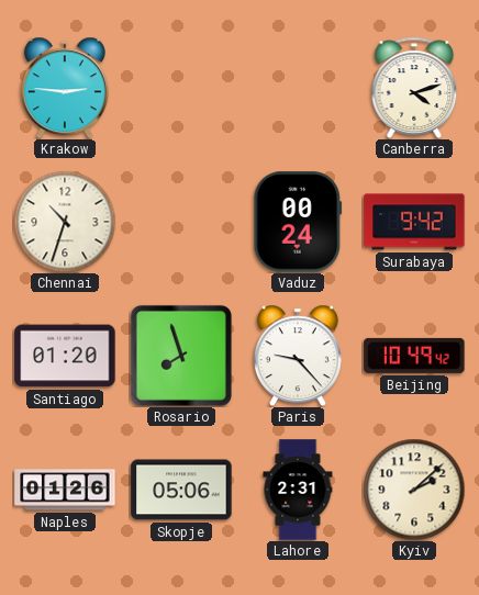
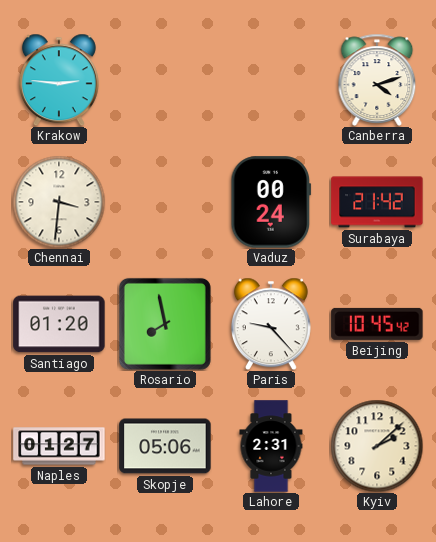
Chennai: 10:33 -> 3:31 (59, 202)
Surabaya: 9:42 -> 21:42 (377, 202)
Rosario: 7:57 -> 7:58 (165, 324)
Beijing: 10:49 -> 10:45 (377, 324)
Naples: 01:26 -> 01:27 (59, 446)
